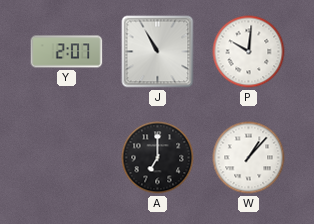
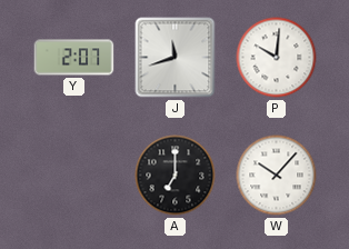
J: 10:55 -> 11:42 (176, 58)
W: 1:07 -> 10:07 (277, 176)
